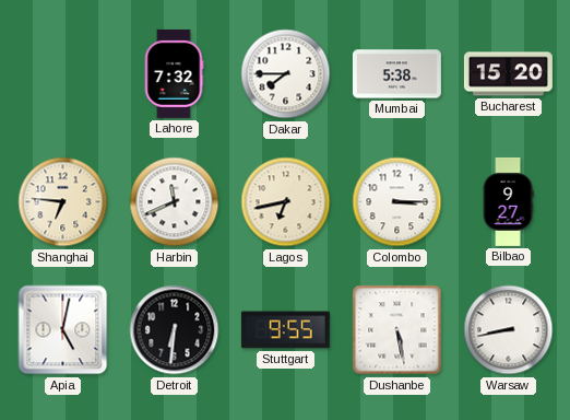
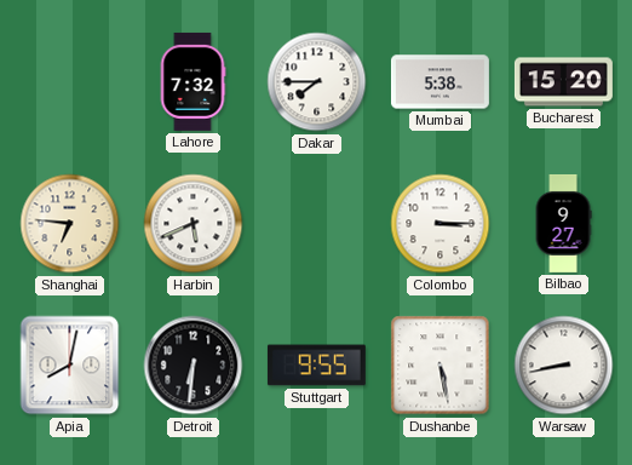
Harbin: 11:41 -> 5:41 (194, 224)
Lagos: 6:43 -> none (286, 202)
Apia: 5:02 -> 8:02 (70, 366)
